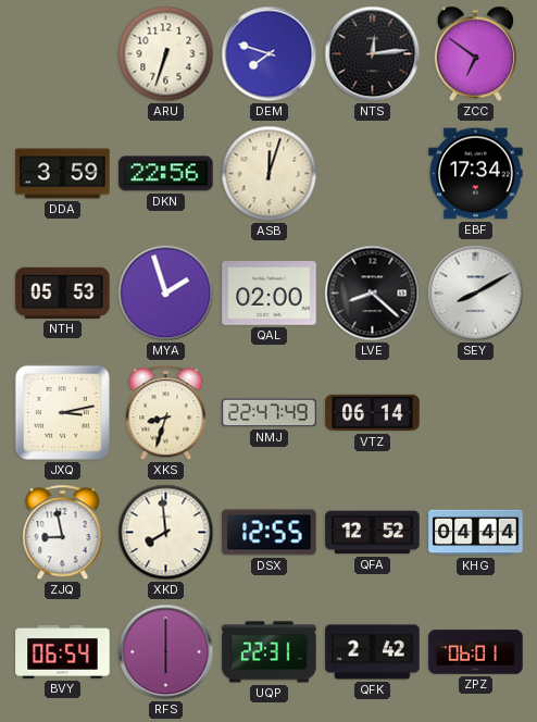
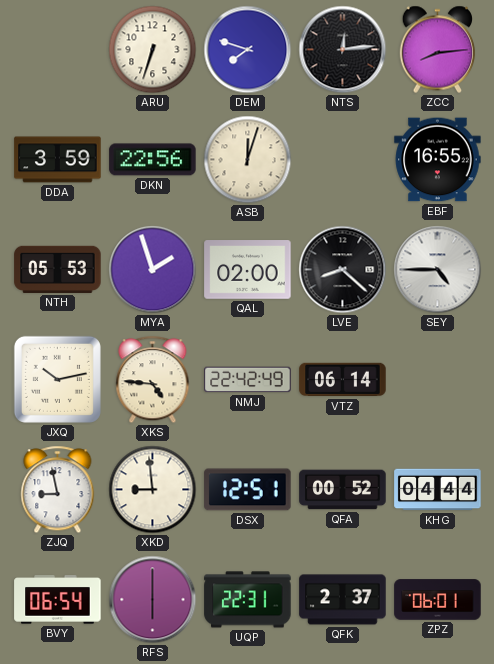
ZCC: 6:51 -> 8:14 (438, 50)
EBF: 17:34 -> 16:55 (438, 160)
SEY: 8:10 -> 4:45 (438, 270)
JXQ: 3:13 -> 10:13 (57, 379)
XKS: 8:33 -> 4:46 (153, 380)
NMJ: 22:47 -> 22:42 (248, 380)
XKD: 7:59 -> 8:59 (153, 490)
DSX: 12:55 -> 12:51 (248, 490)
QFA: 12:52 -> 00:52 (343, 490)
QFK: 2:42 -> 2:37 (343, 600)
